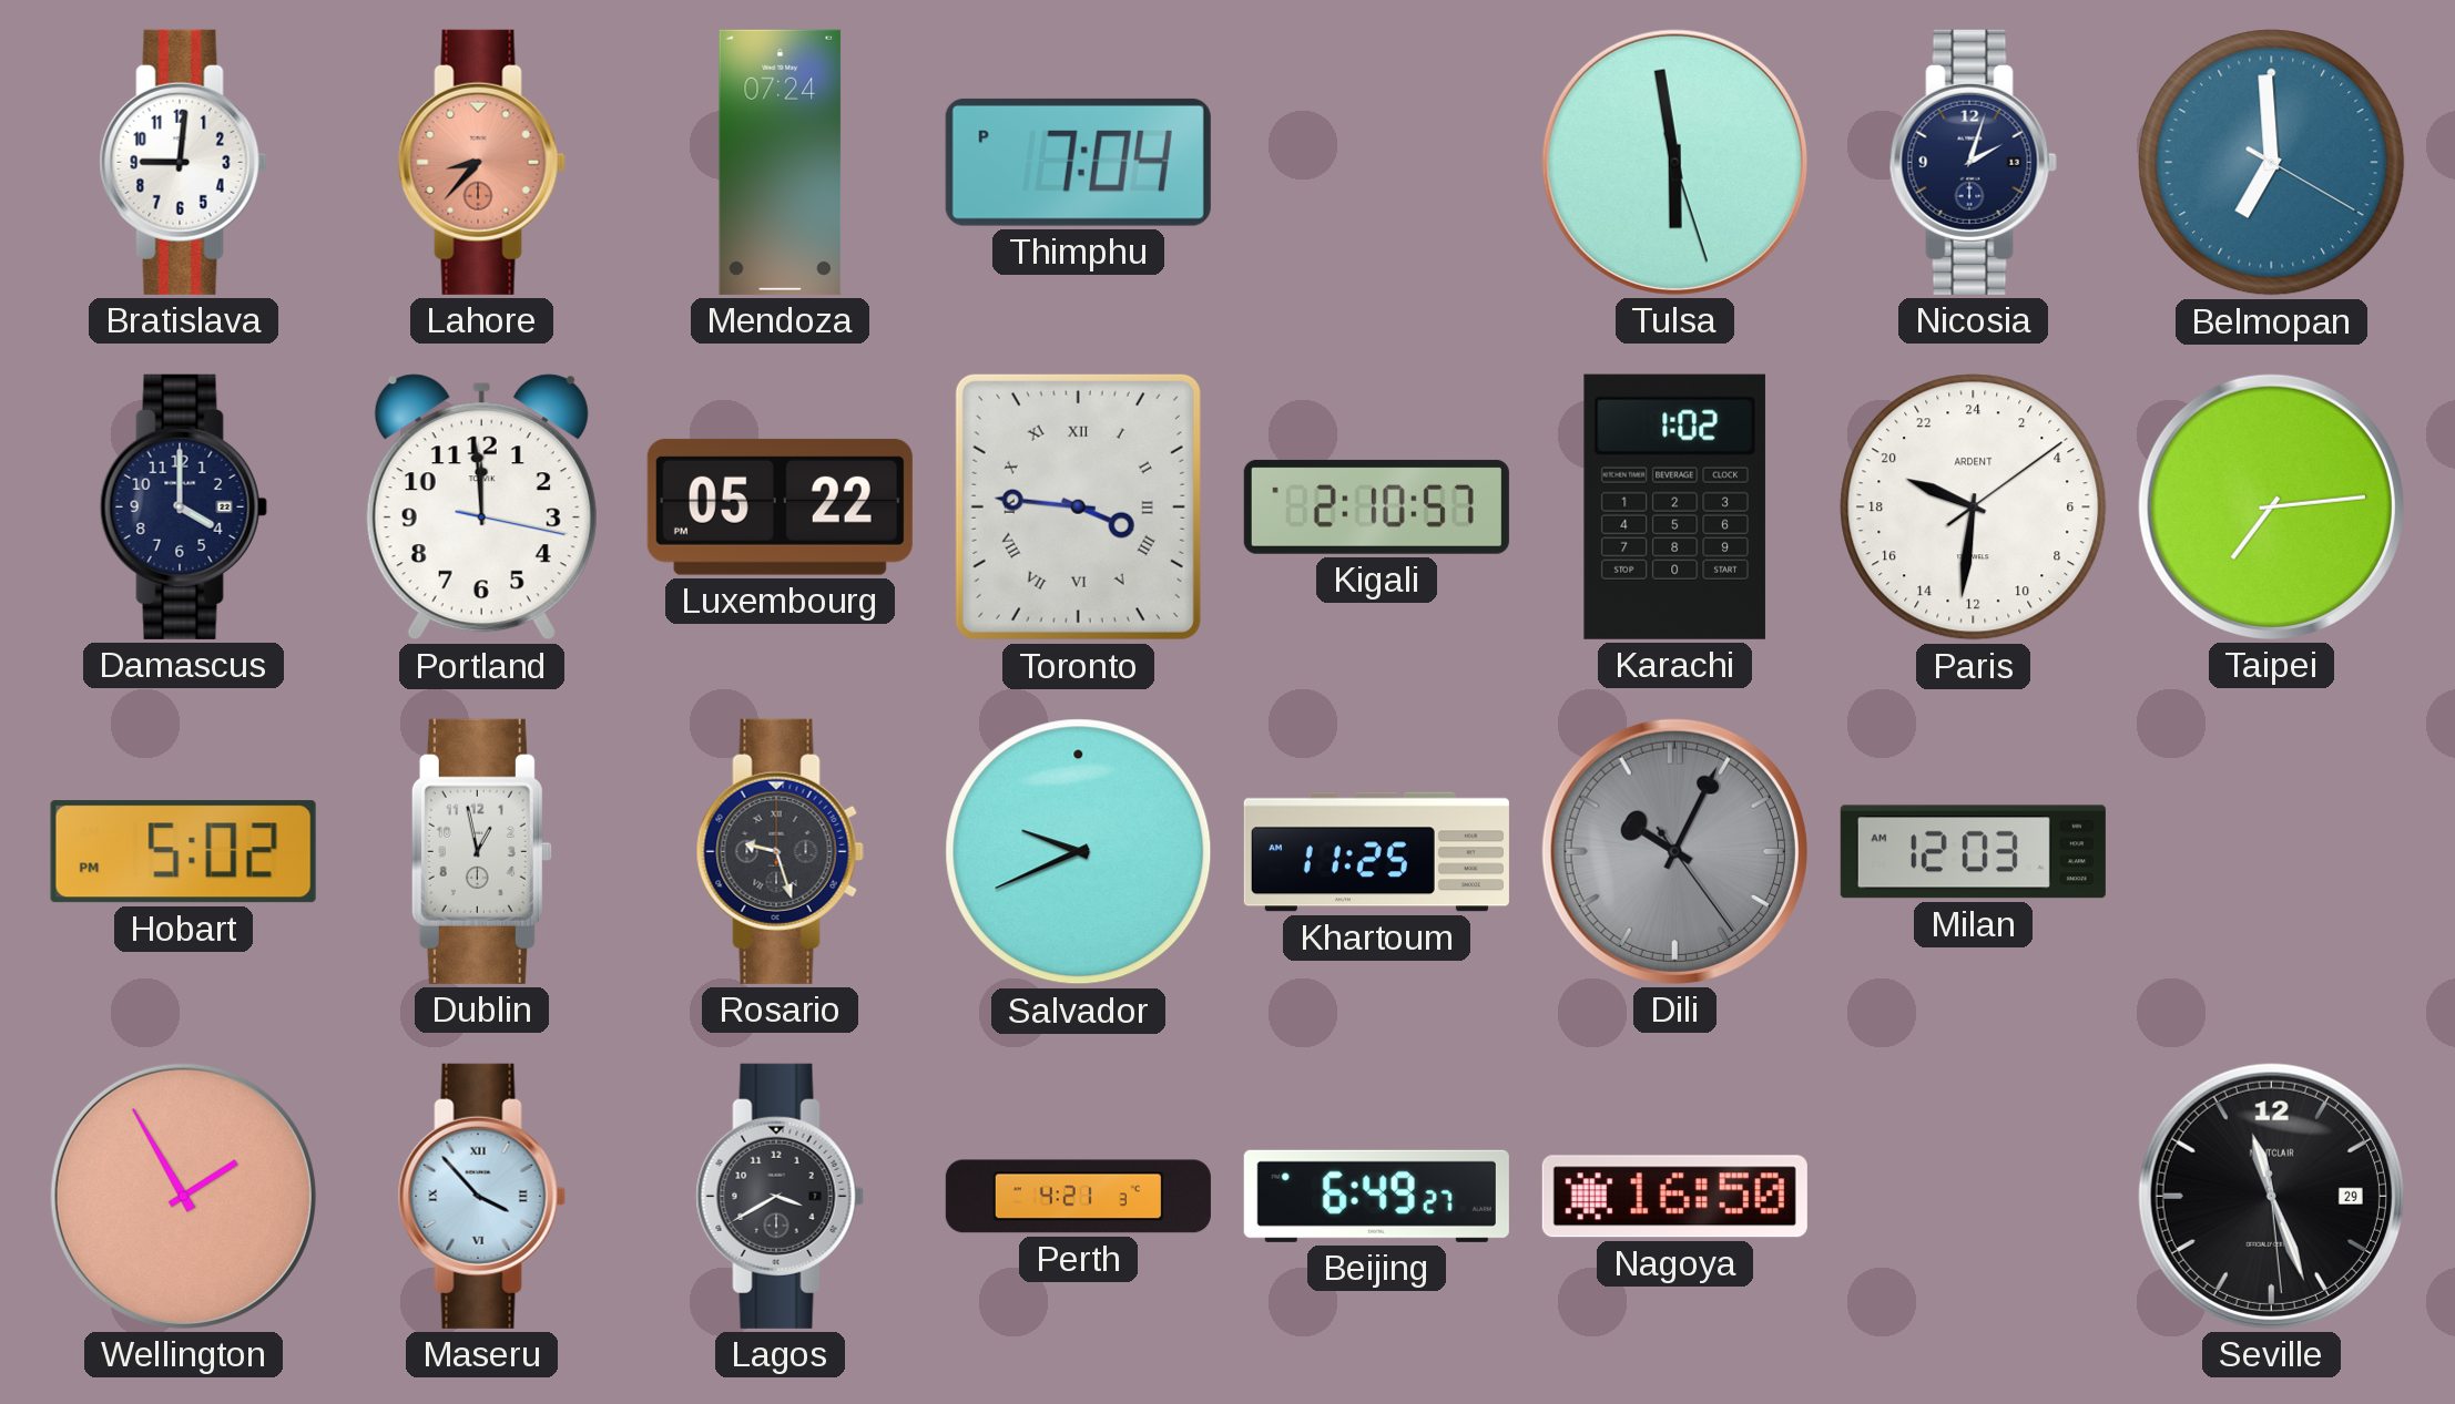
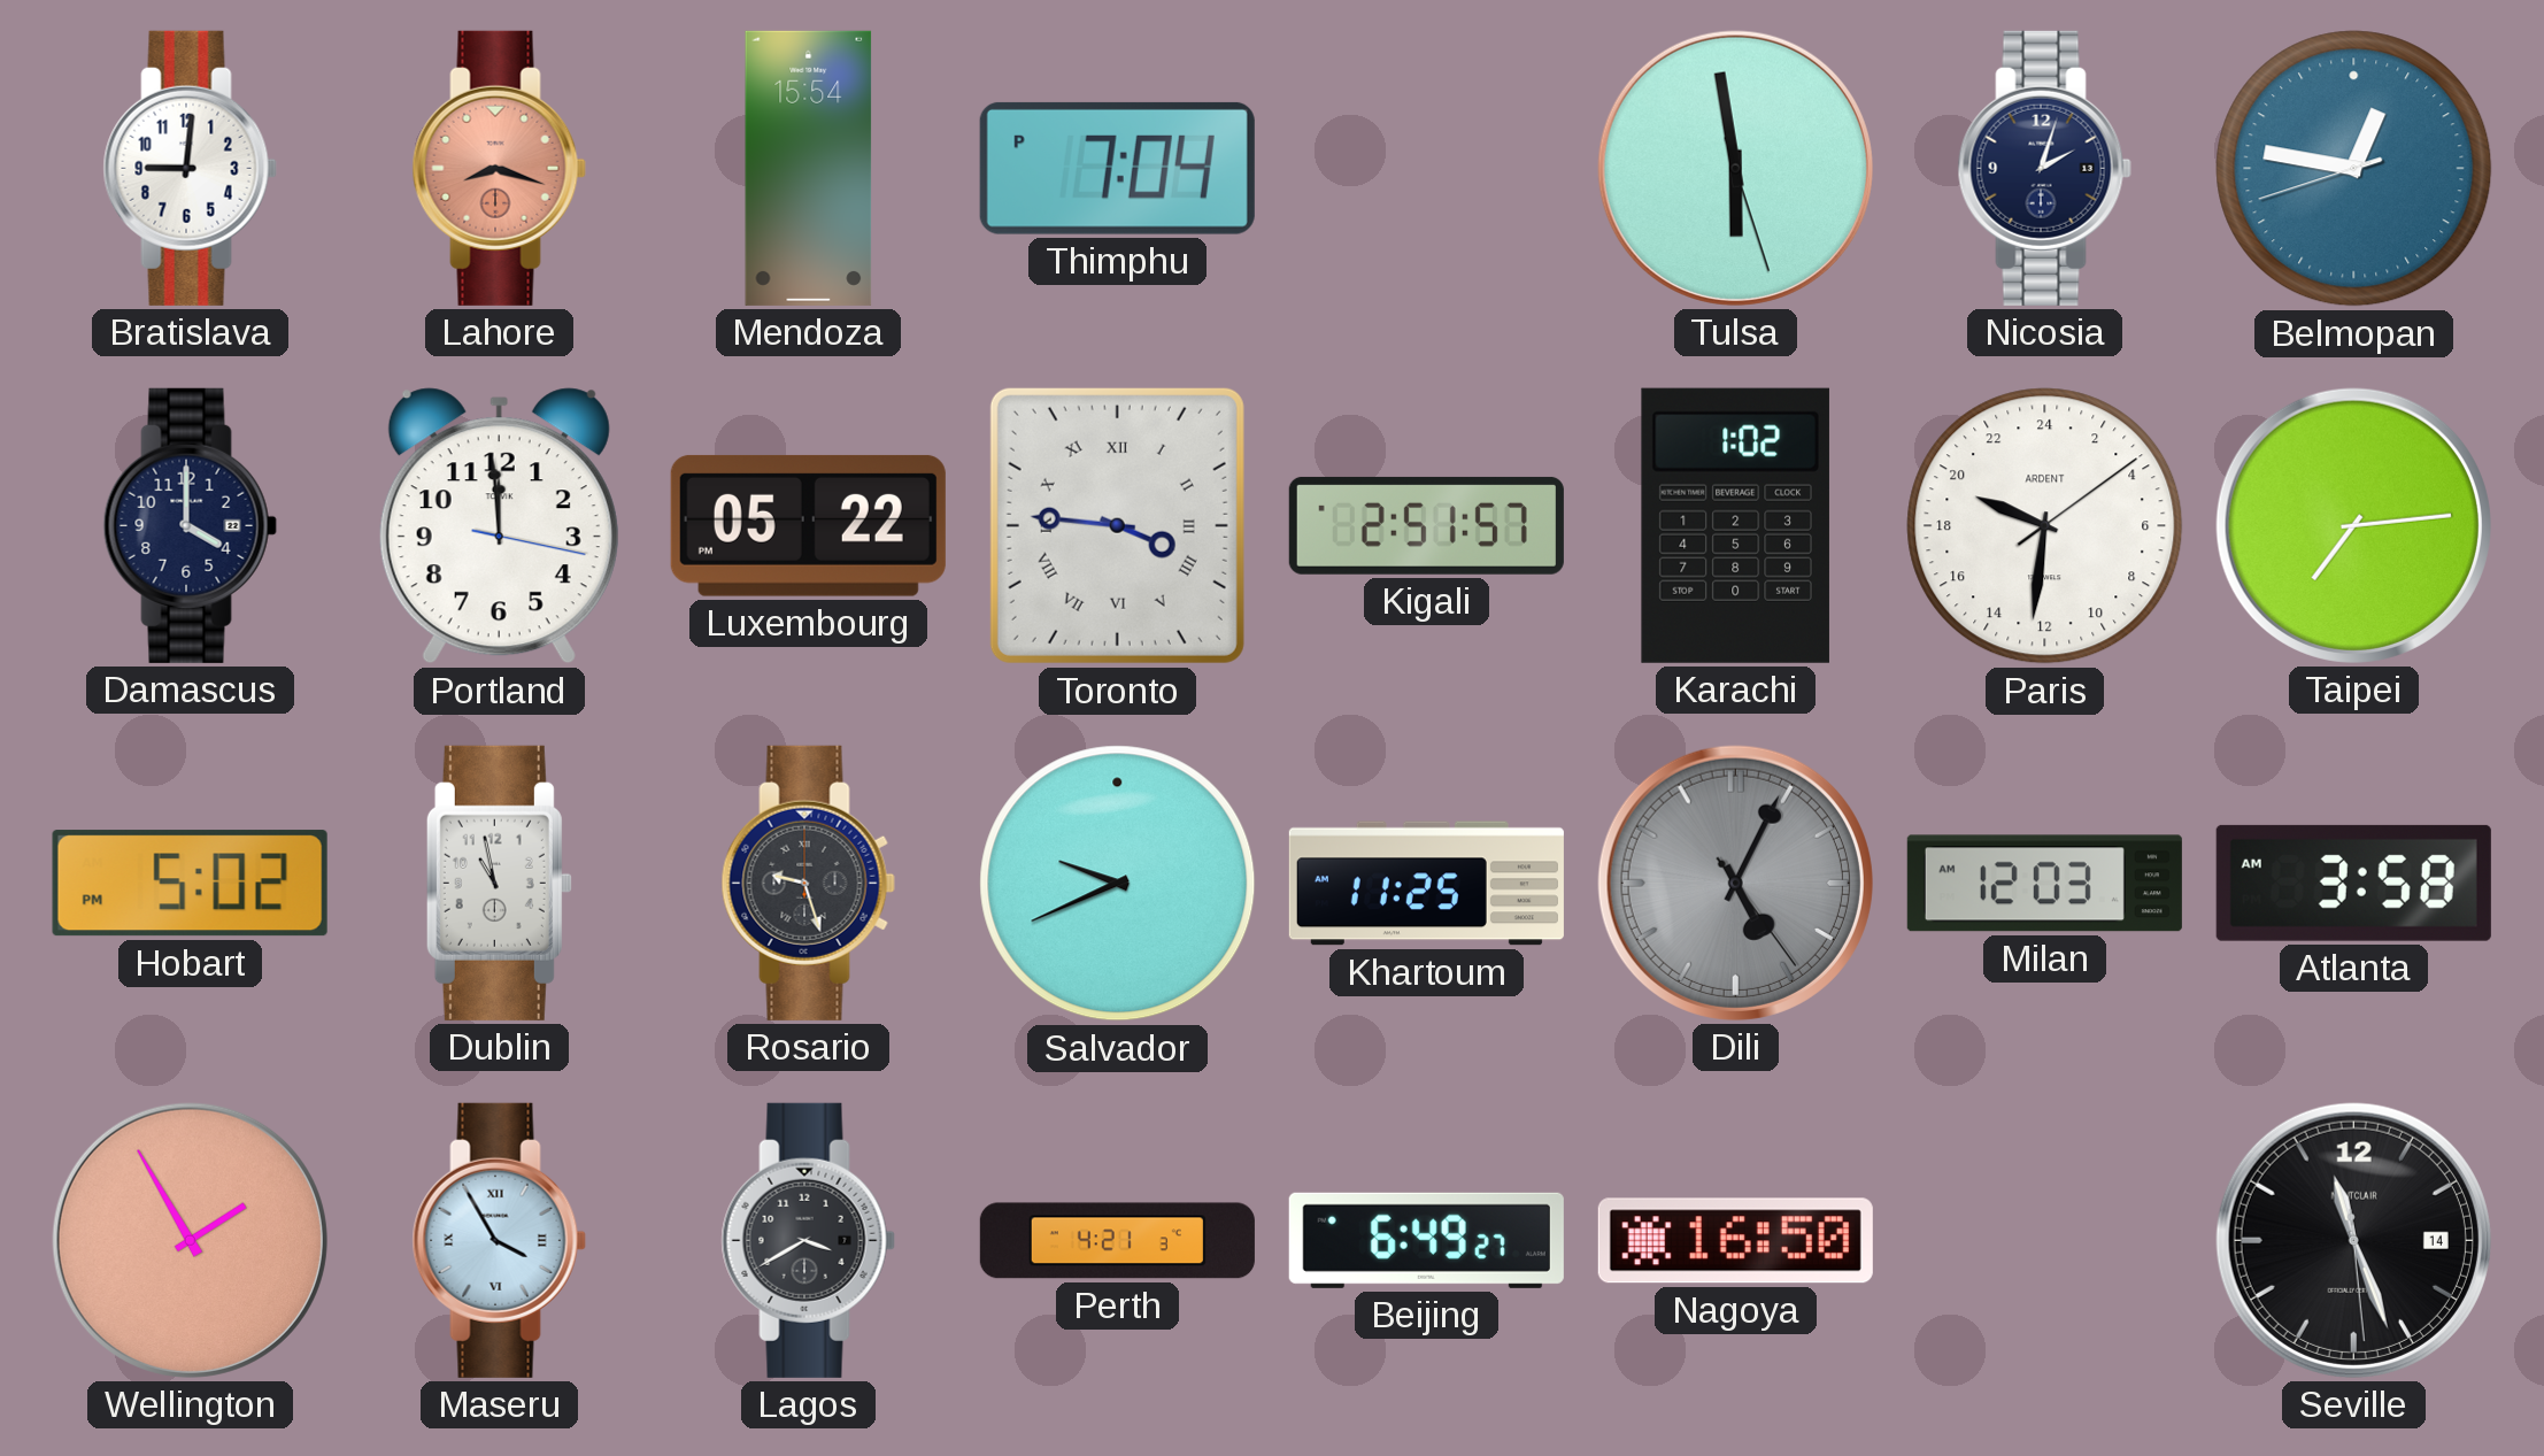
Lahore: 8:37 -> 8:18 (499, 168)
Mendoza: 07:24 -> 15:54 (809, 168)
Belmopan: 6:59 -> 12:46 (2354, 169)
Kigali: 2:10 -> 2:51 (1426, 525)
Dublin: 12:58 -> 10:58 (499, 883)
Dili: 10:04 -> 5:04 (1735, 883)
Atlanta: none -> 3:58 (2353, 883)
Maseru: 3:53 -> 3:55 (499, 1240)
Seville date: 29 -> 14 (2353, 1240)
